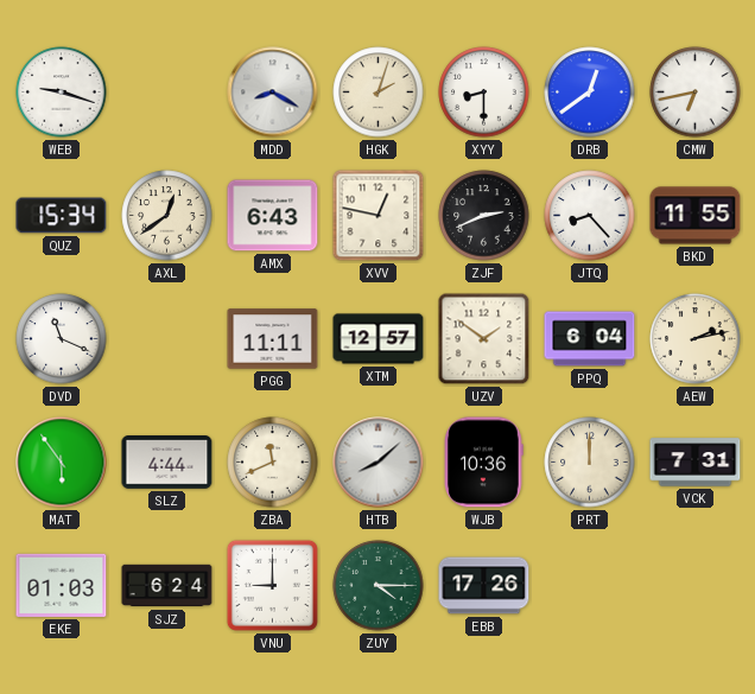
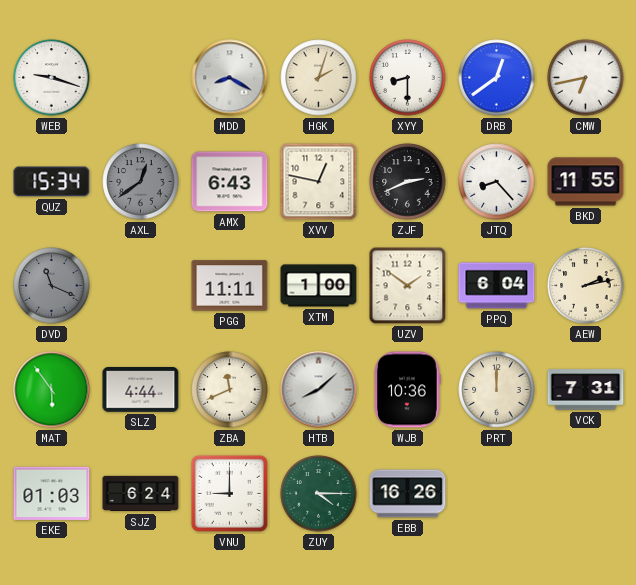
AXL dial: cream -> grey (141, 182)
DVD dial: white -> grey (52, 286)
XTM: 12:57 -> 1:00 (319, 286)
EBB: 17:26 -> 16:26 (408, 494)
